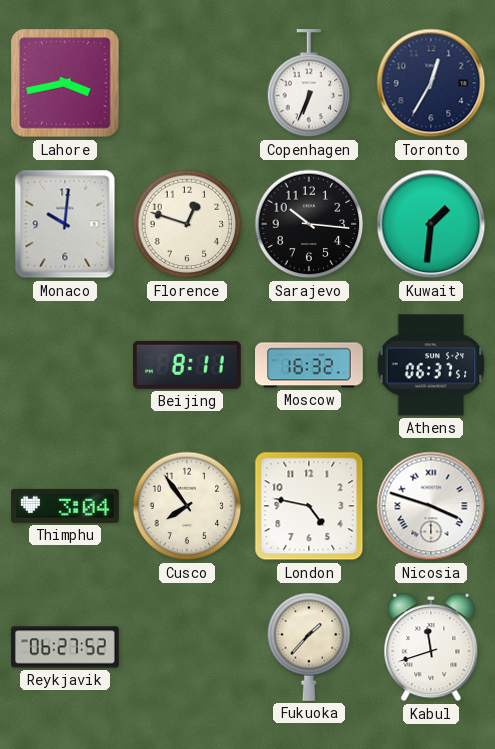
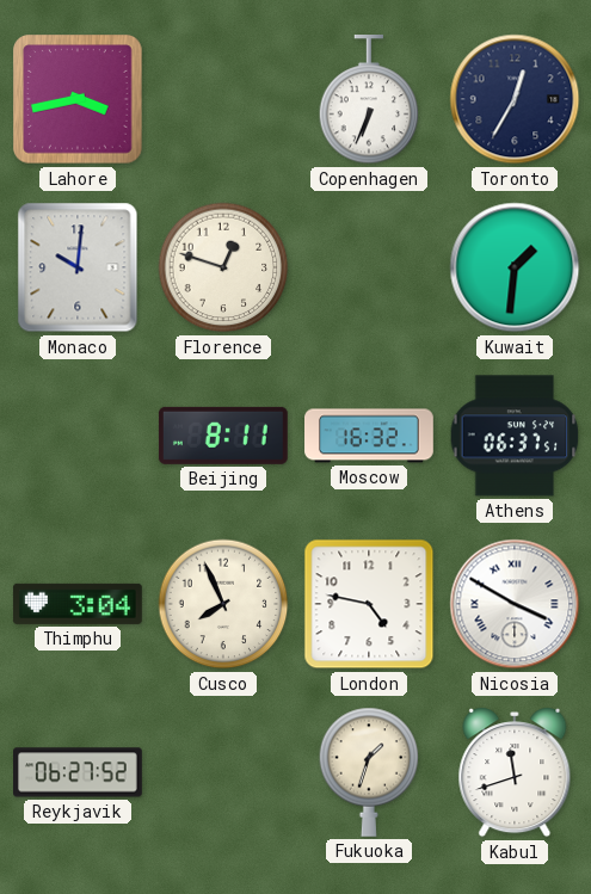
Sarajevo: 10:16 -> none (309, 224)
Cusco: 7:54 -> 7:56 (223, 604)
Nicosia: 3:48 -> 3:50 (515, 604)
Fukuoka: 1:37 -> 1:33 (369, 772)
